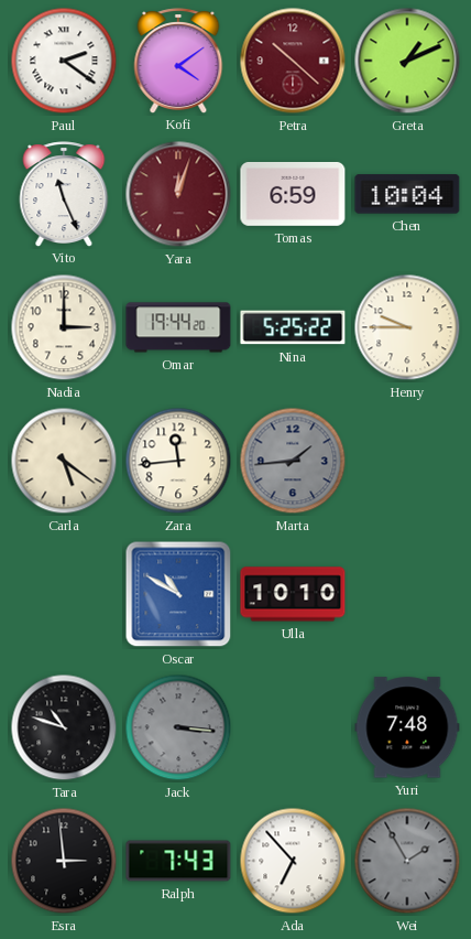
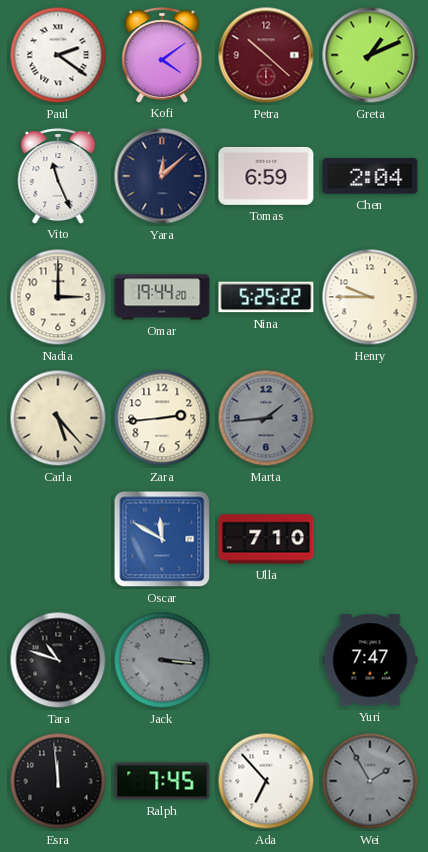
Yara: 12:03 -> 12:08 (162, 176)
Yara dial: burgundy -> navy (162, 176)
Chen: 10:04 -> 2:04 (370, 176)
Carla: 5:21 -> 5:23 (58, 418)
Zara: 11:44 -> 2:44 (162, 418)
Oscar: 10:50 -> 11:50 (162, 539)
Ulla: 10:10 -> 7:10 (266, 539)
Yuri: 7:48 -> 7:47 (370, 660)
Esra: 2:59 -> 11:59 (58, 781)
Ralph: 7:43 -> 7:45 (162, 781)
